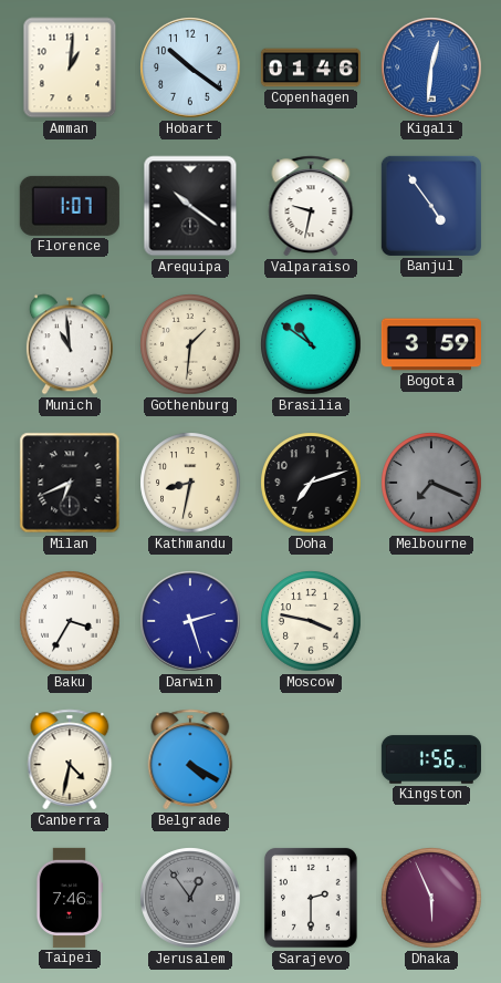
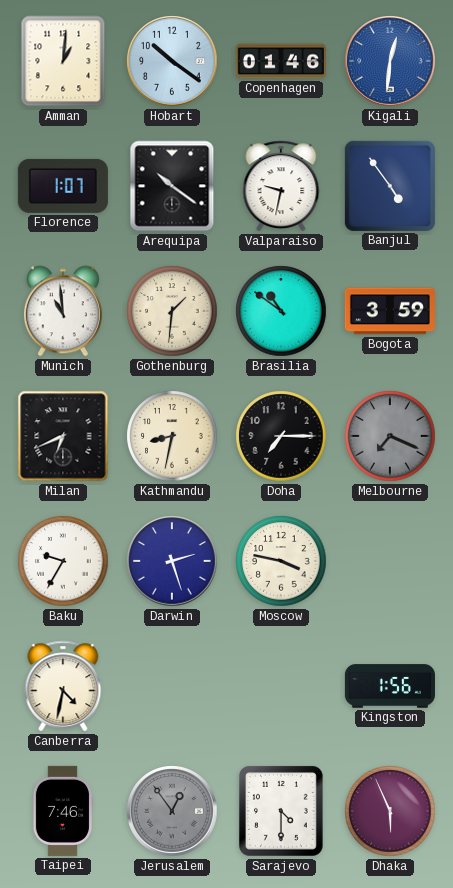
Doha: 7:12 -> 7:15 (281, 436)
Baku: 3:35 -> 9:35 (63, 561)
Belgrade: 4:20 -> none (190, 759)
Sarajevo: 2:30 -> 4:30 (281, 811)
